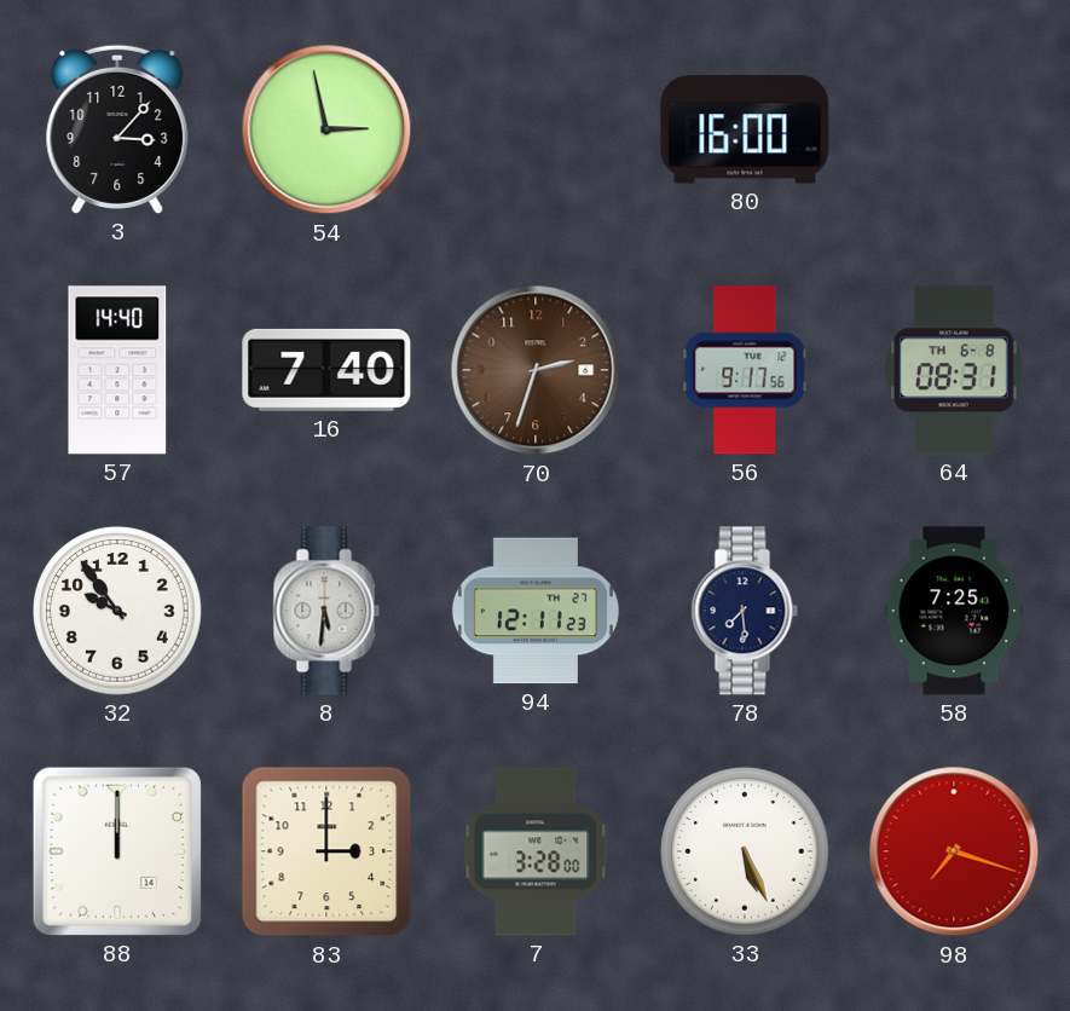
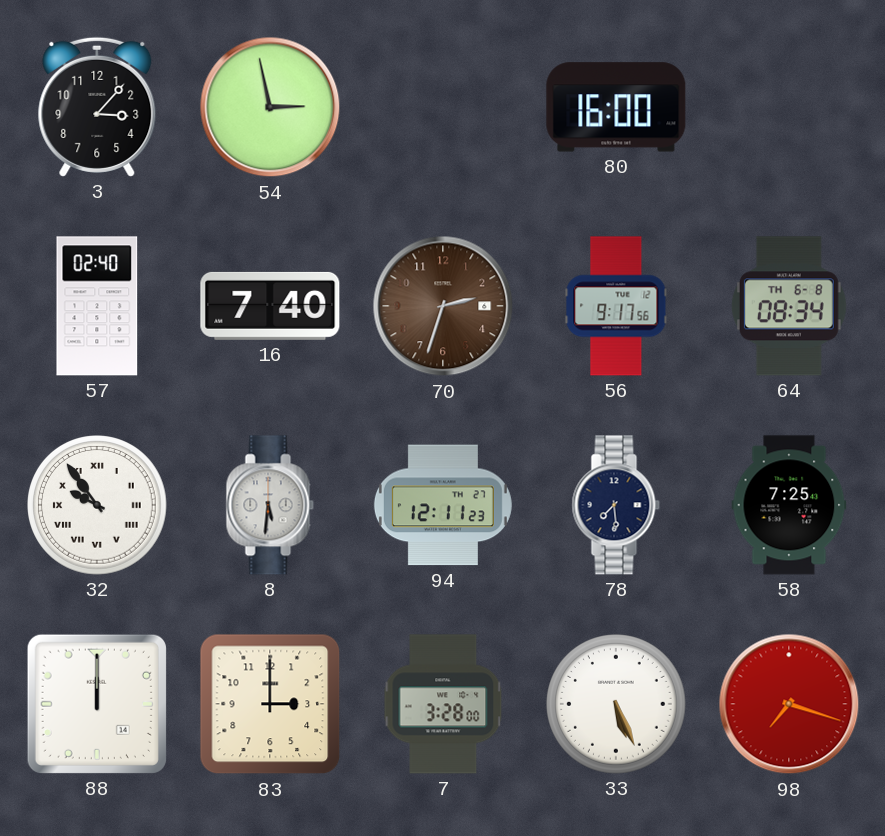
57: 14:40 -> 02:40 (97, 306)
64: 08:31 -> 08:34 (789, 306)
32 numerals: Arabic -> Roman (98, 506)
